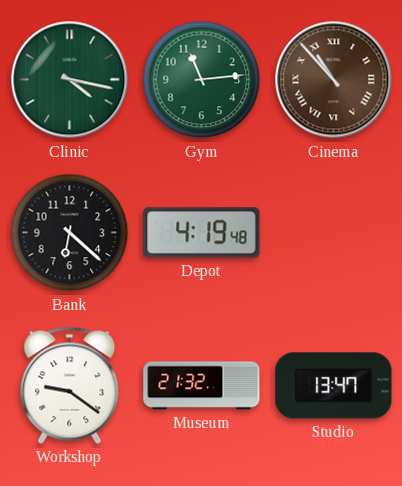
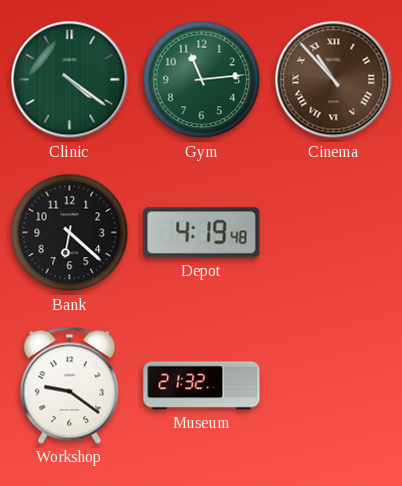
Clinic: 4:17 -> 4:21 (70, 80)
Studio: 13:47 -> none (334, 386)
